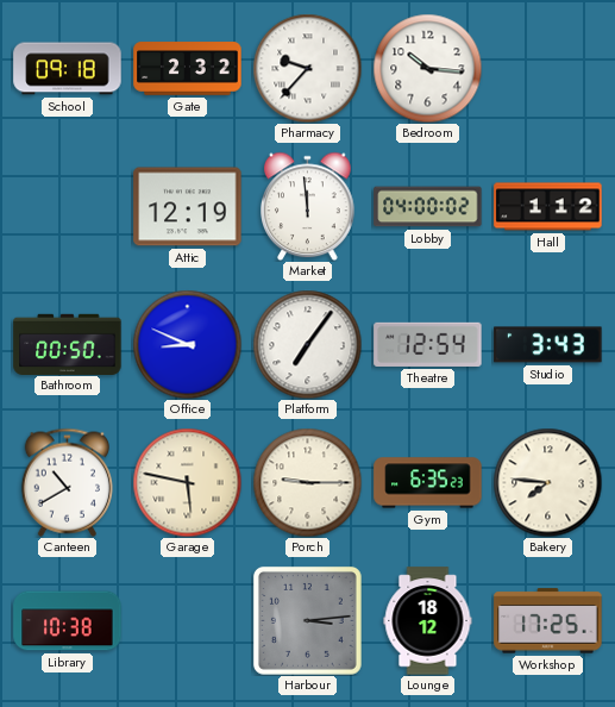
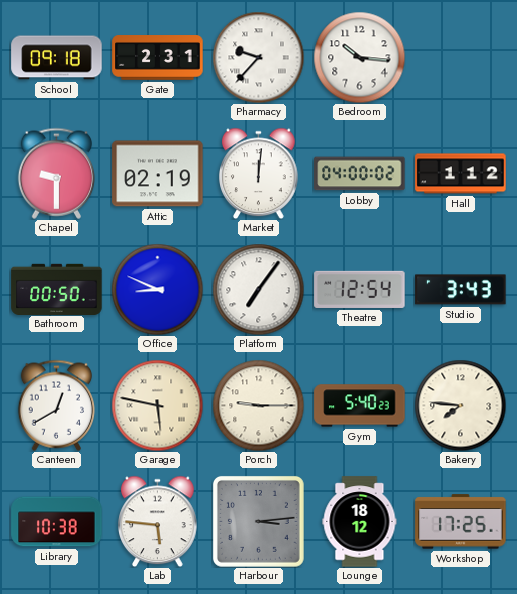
Gate: 2:32 -> 2:31 (158, 58)
Chapel: none -> 9:30 (56, 173)
Attic: 12:19 -> 02:19 (158, 174)
Market: 11:59 -> 12:01 (259, 173)
Canteen: 10:40 -> 12:40 (56, 405)
Gym: 6:35 -> 5:40 (360, 406)
Lab: none -> 5:46 (158, 521)
